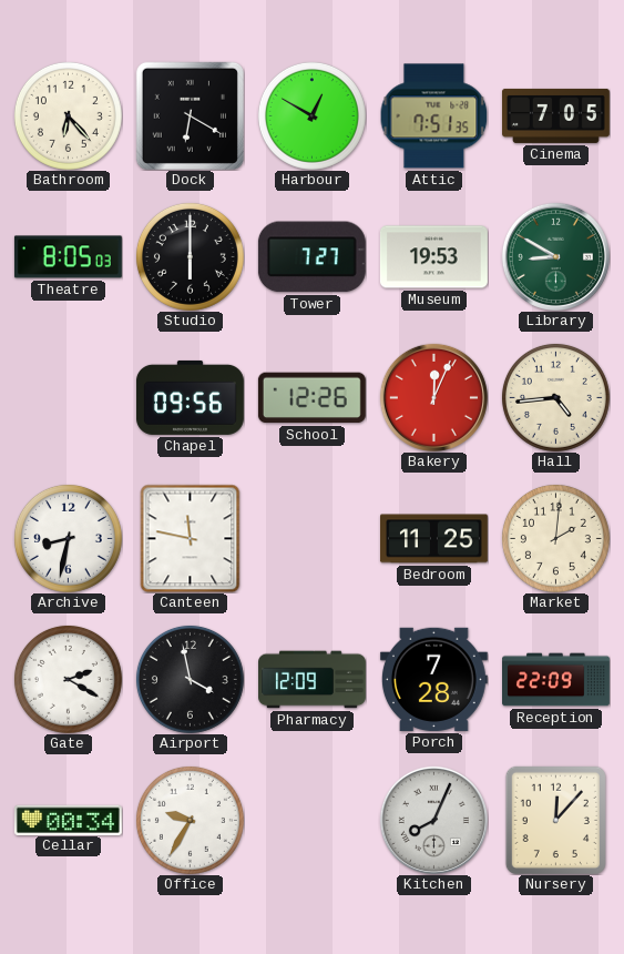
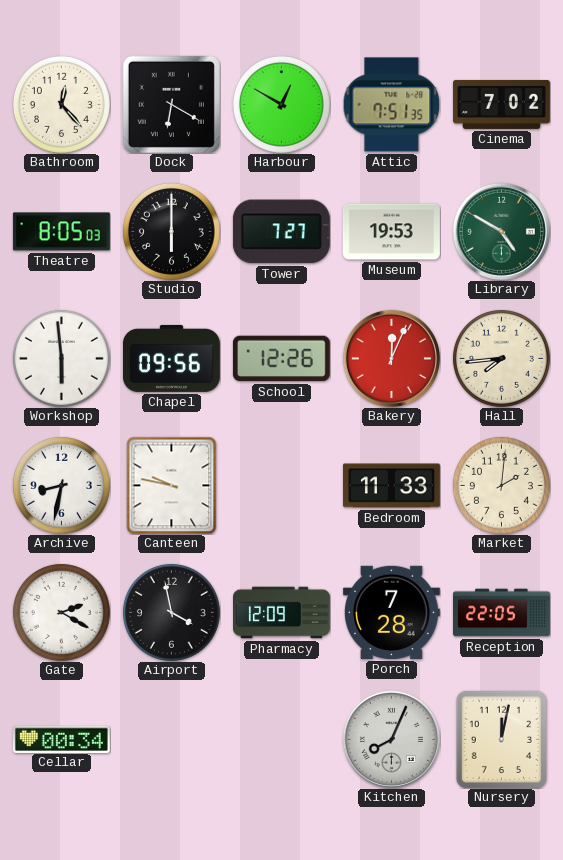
Bathroom: 6:23 -> 12:23 (61, 104)
Cinema: 7:05 -> 7:02 (501, 104)
Library: 8:50 -> 4:50 (501, 231)
Workshop: none -> 5:59 (61, 358)
Hall: 4:44 -> 7:44 (501, 358)
Canteen: 11:47 -> 9:47 (172, 485)
Bedroom: 11:25 -> 11:33 (391, 486)
Reception: 22:09 -> 22:05 (502, 613)
Office: 9:35 -> none (190, 820)
Nursery: 12:07 -> 12:02 (501, 739)
